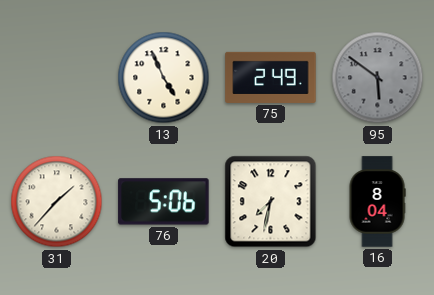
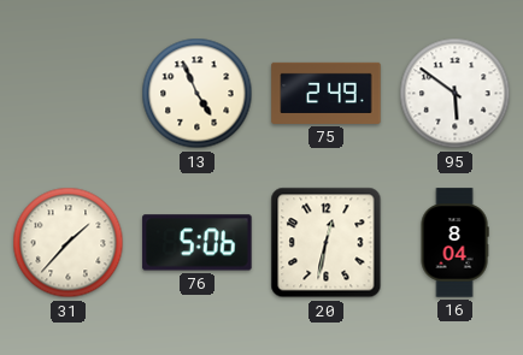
95 dial: grey -> white (456, 94)
20: 7:32 -> 12:32 (327, 243)
